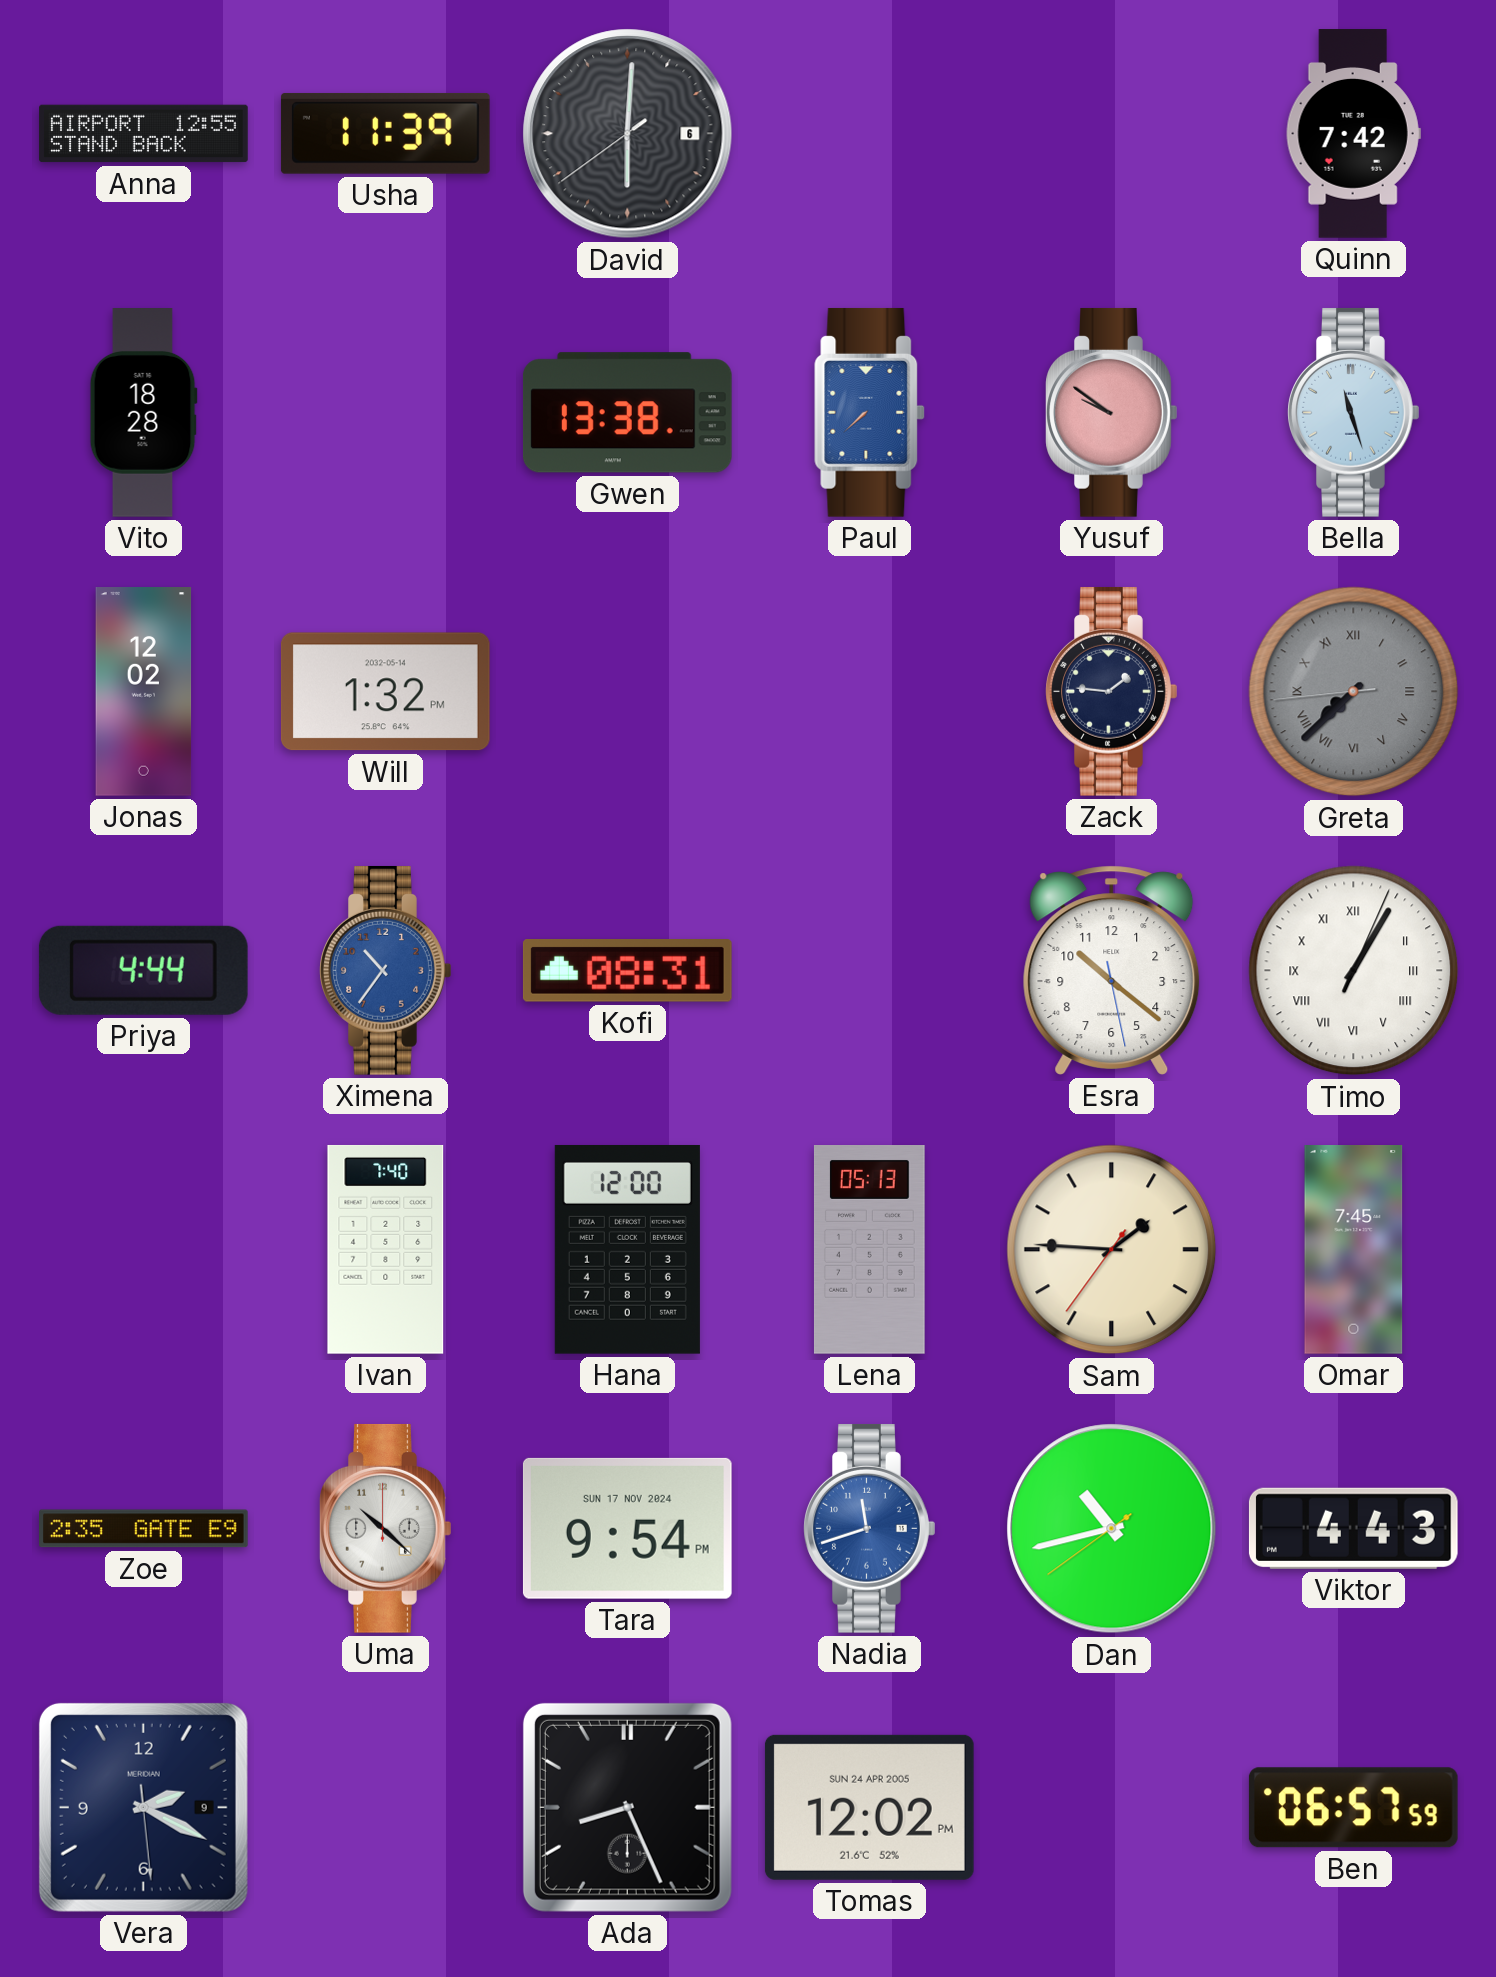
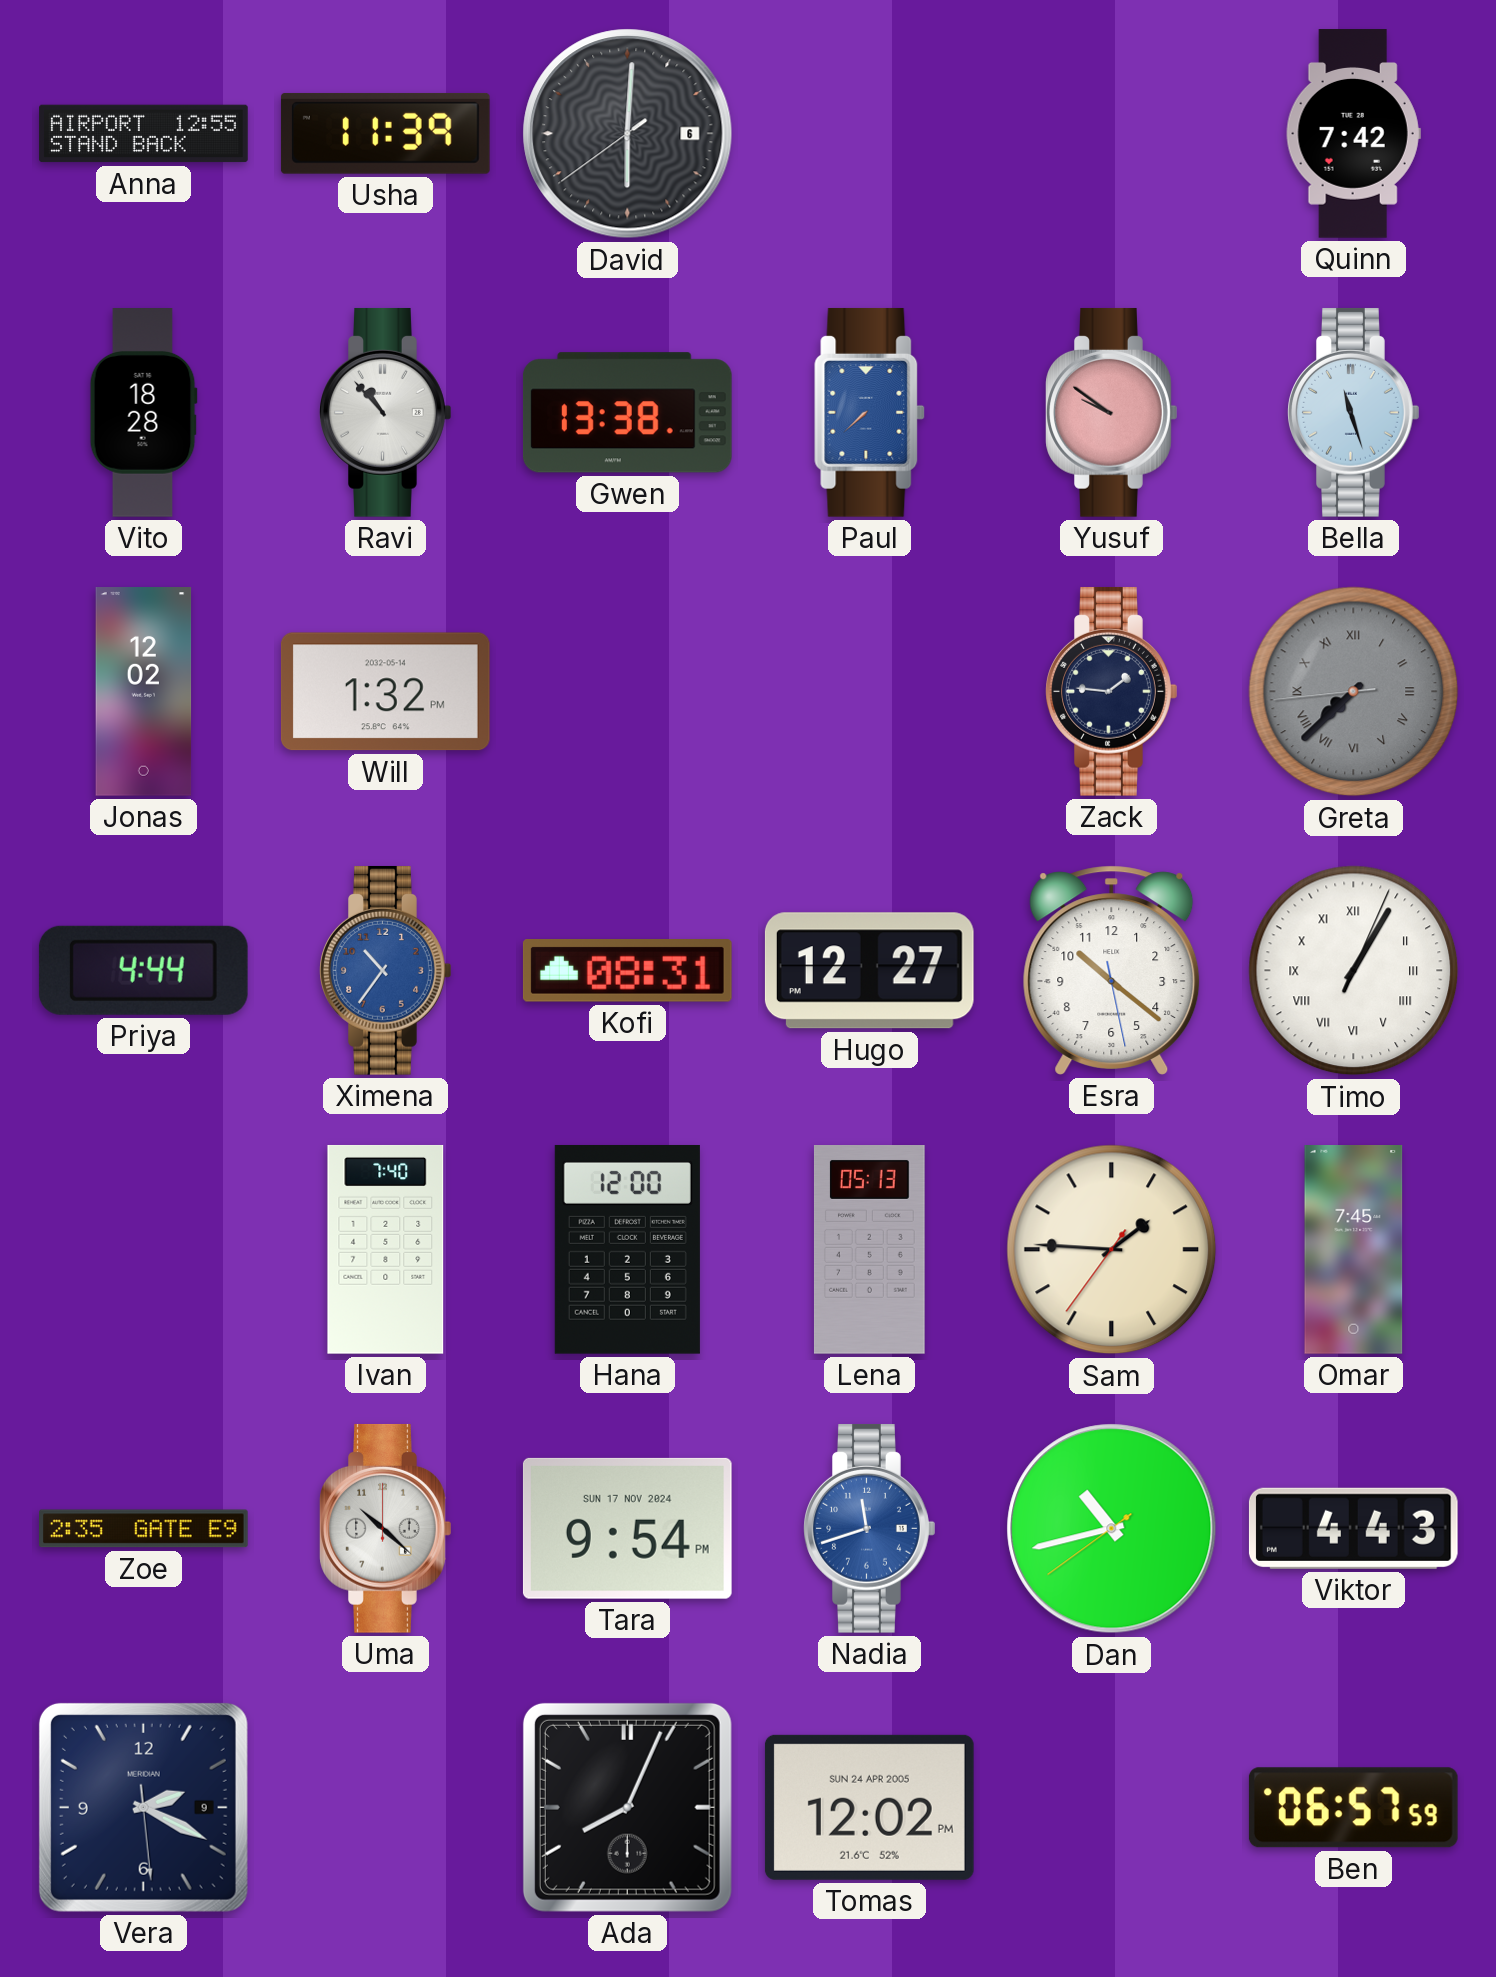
Ravi: none -> 10:53 (386, 412)
Hugo: none -> 12:27 (869, 971)
Ada: 8:26 -> 8:04 (627, 1807)
